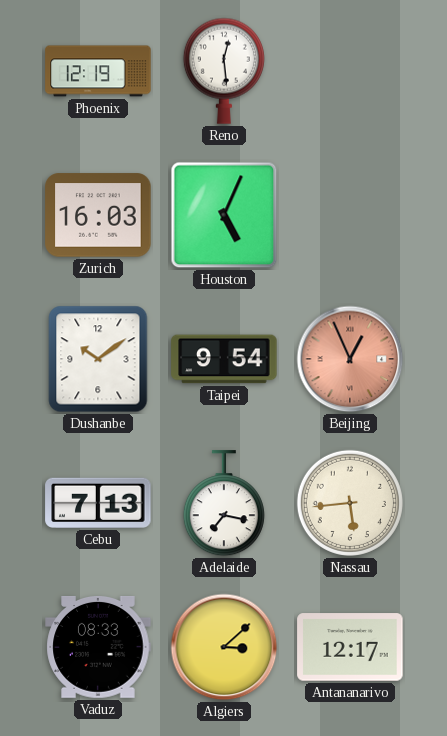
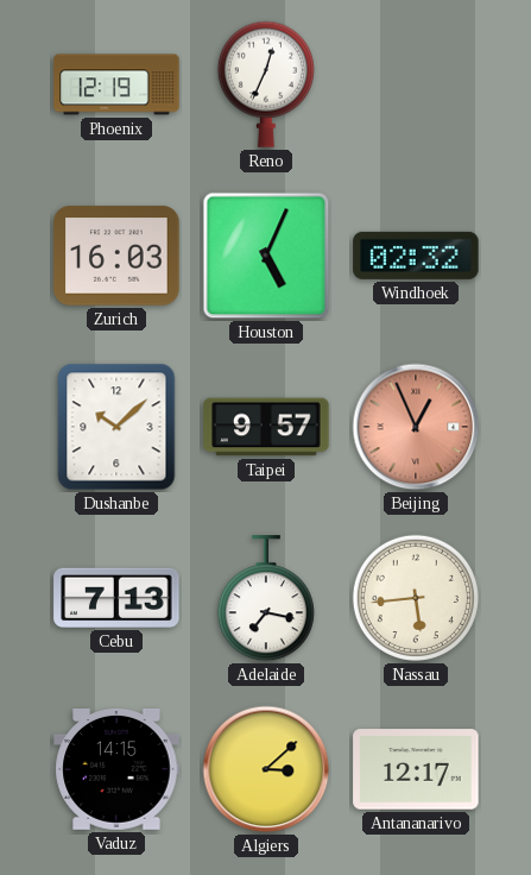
Reno: 12:29 -> 12:34 (266, 84)
Windhoek: none -> 02:32 (416, 256)
Dushanbe: 10:09 -> 10:08 (116, 427)
Taipei: 9:54 -> 9:57 (266, 427)
Vaduz: 08:33 -> 14:15 (116, 769)
